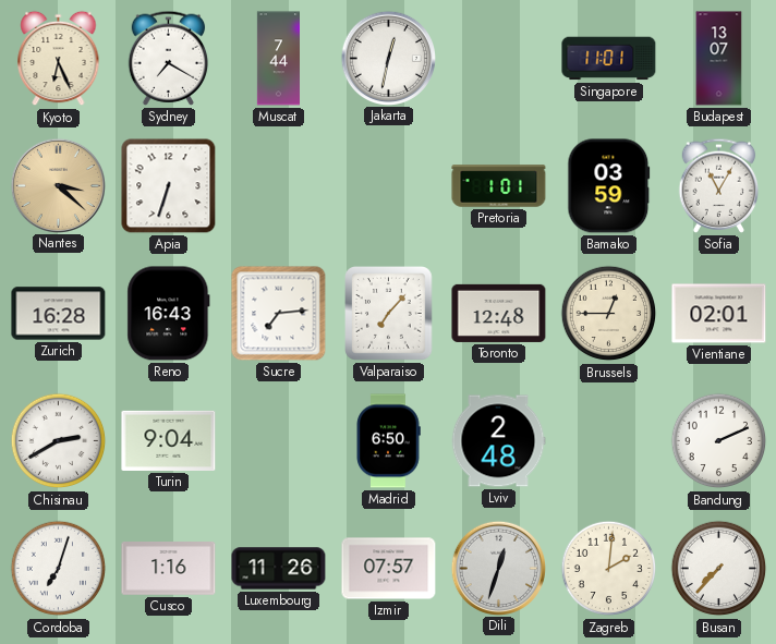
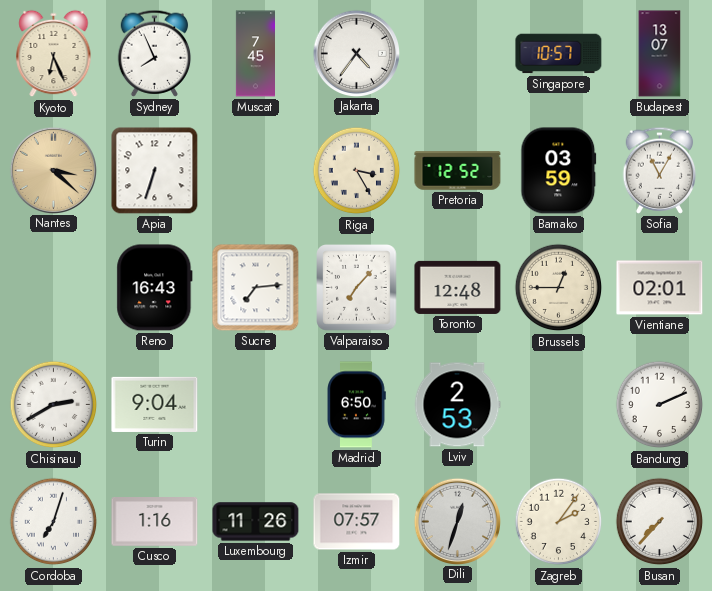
Sydney: 7:20 -> 7:56 (155, 53)
Muscat: 7:44 -> 7:45 (255, 54)
Jakarta: 12:32 -> 4:36 (356, 53)
Singapore: 11:01 -> 10:57 (559, 54)
Riga: none -> 3:25 (357, 171)
Pretoria: 1:01 -> 12:52 (458, 171)
Zurich: 16:28 -> none (59, 314)
Lviv: 2:48 -> 2:53 (457, 405)
Zagreb: 2:01 -> 2:06 (559, 522)
